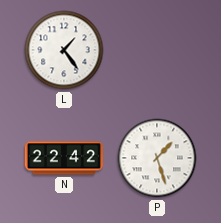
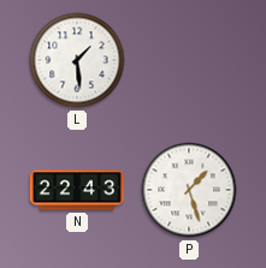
L: 1:24 -> 1:29 (77, 60)
N: 22:42 -> 22:43 (76, 190)
